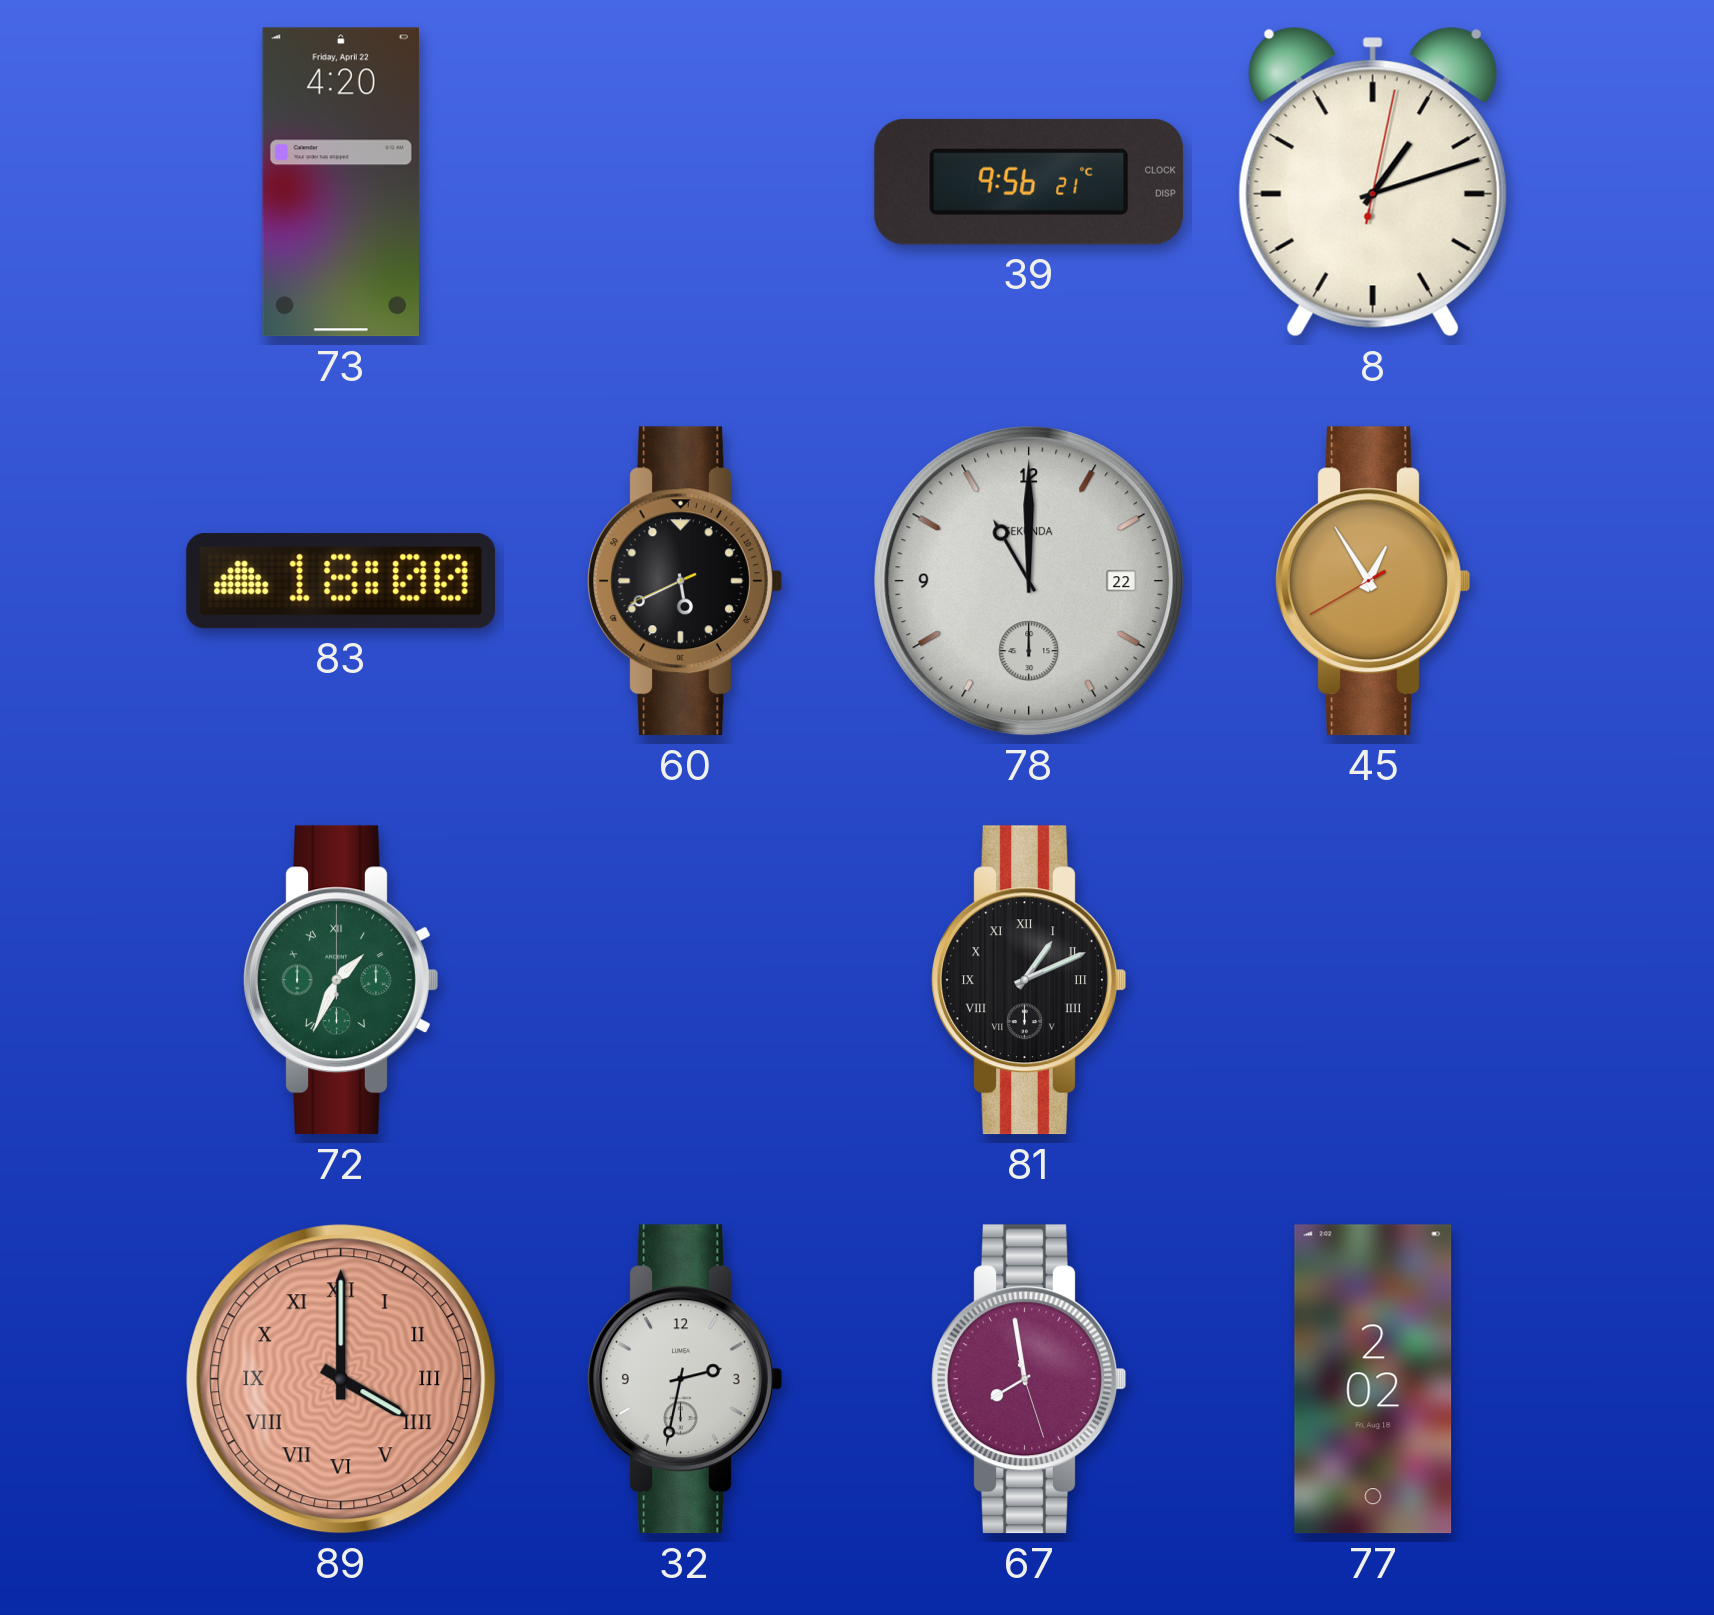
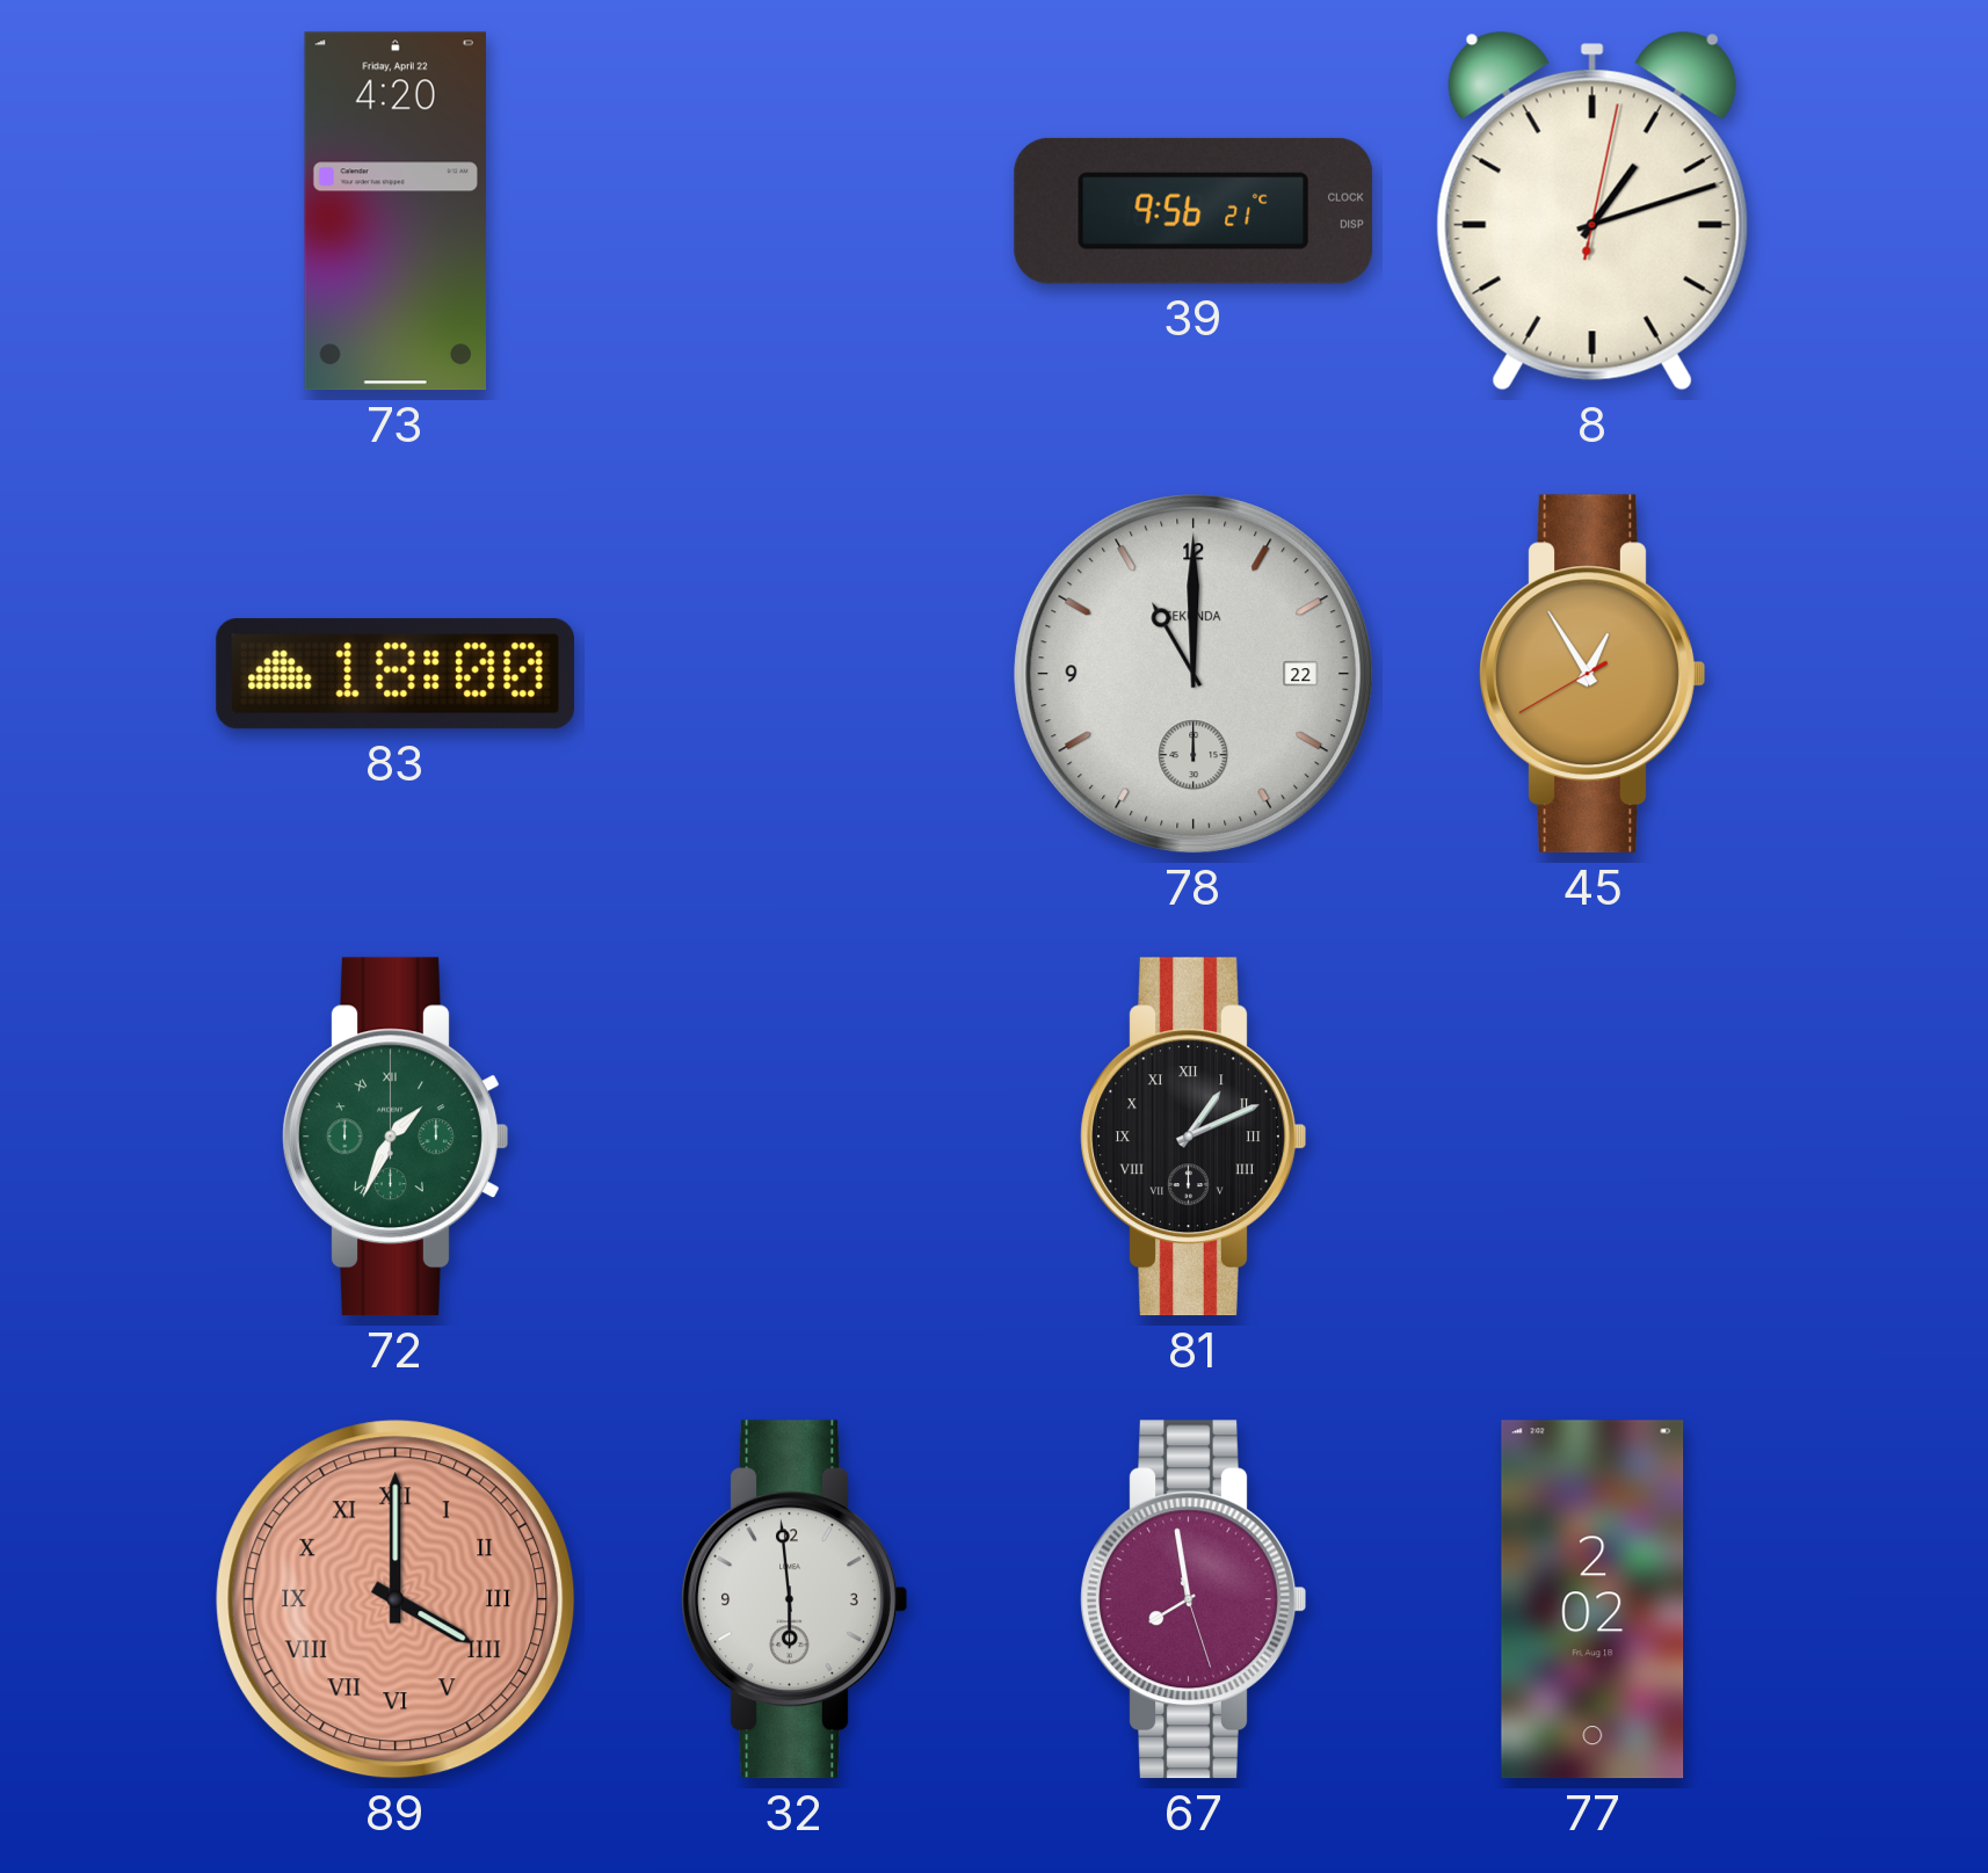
60: 5:40 -> none (685, 581)
32: 2:32 -> 5:59 (795, 1599)
